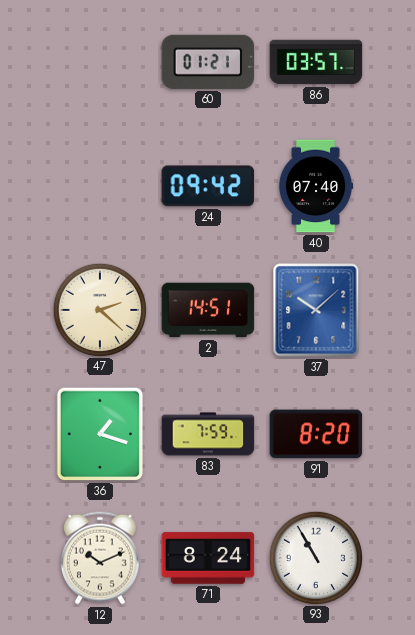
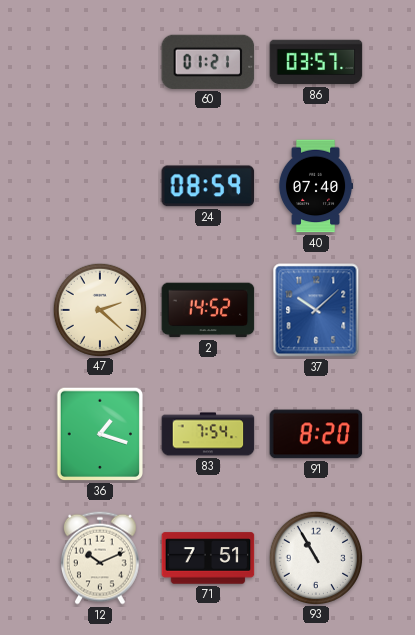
24: 09:42 -> 08:59 (208, 186)
2: 14:51 -> 14:52 (208, 310)
83: 7:59 -> 7:54 (208, 434)
71: 8:24 -> 7:51 (208, 558)
